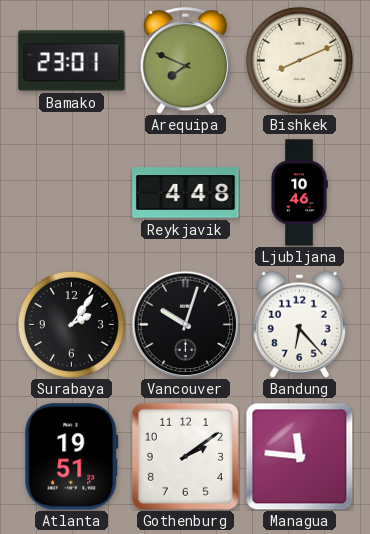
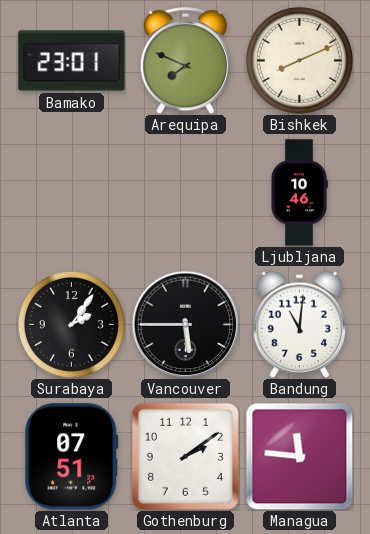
Reykjavik: 4:48 -> none (186, 193)
Vancouver: 10:03 -> 5:45 (185, 324)
Bandung: 6:23 -> 11:01 (299, 324)
Atlanta: 19:51 -> 07:51 (72, 457)
